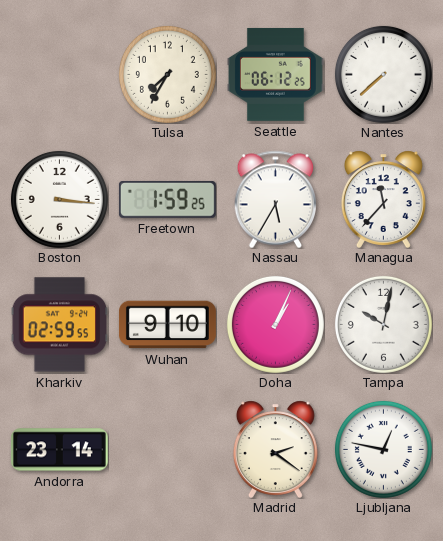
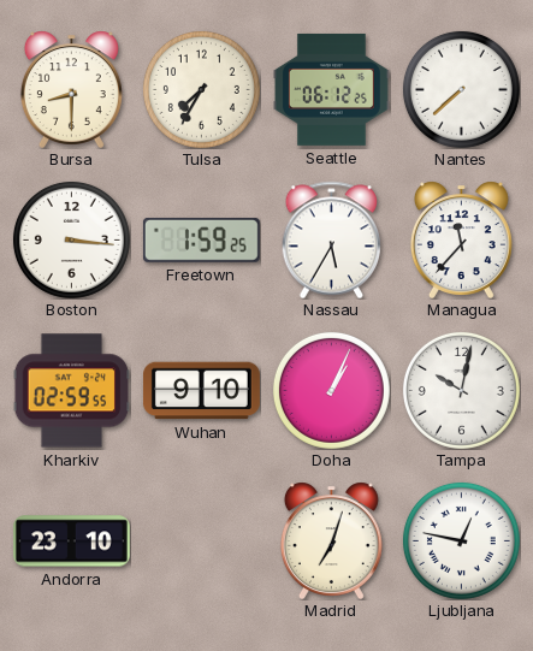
Bursa: none -> 8:30 (71, 89)
Andorra: 23:14 -> 23:10 (71, 541)
Madrid: 2:21 -> 7:03 (331, 540)
